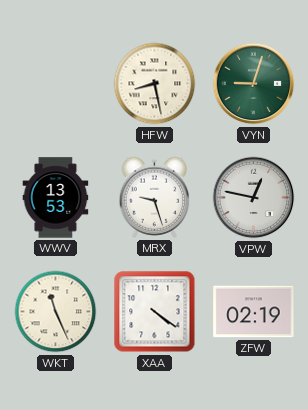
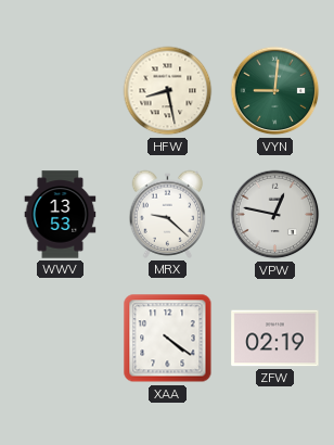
VYN: 9:03 -> 9:01 (275, 91)
MRX: 9:27 -> 9:22 (168, 214)
WKT: 11:26 -> none (56, 312)
